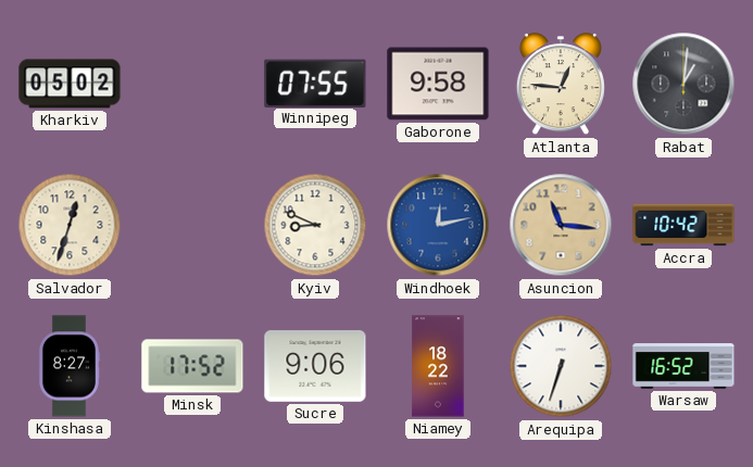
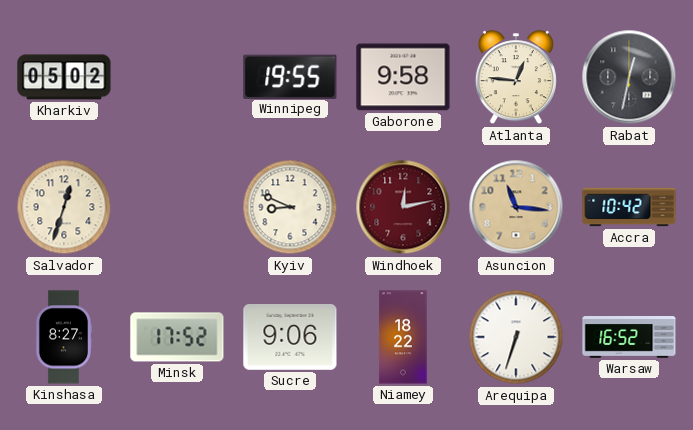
Winnipeg: 07:55 -> 19:55 (290, 76)
Rabat: 1:01 -> 12:32 (629, 77)
Windhoek dial: blue -> burgundy (403, 207)
